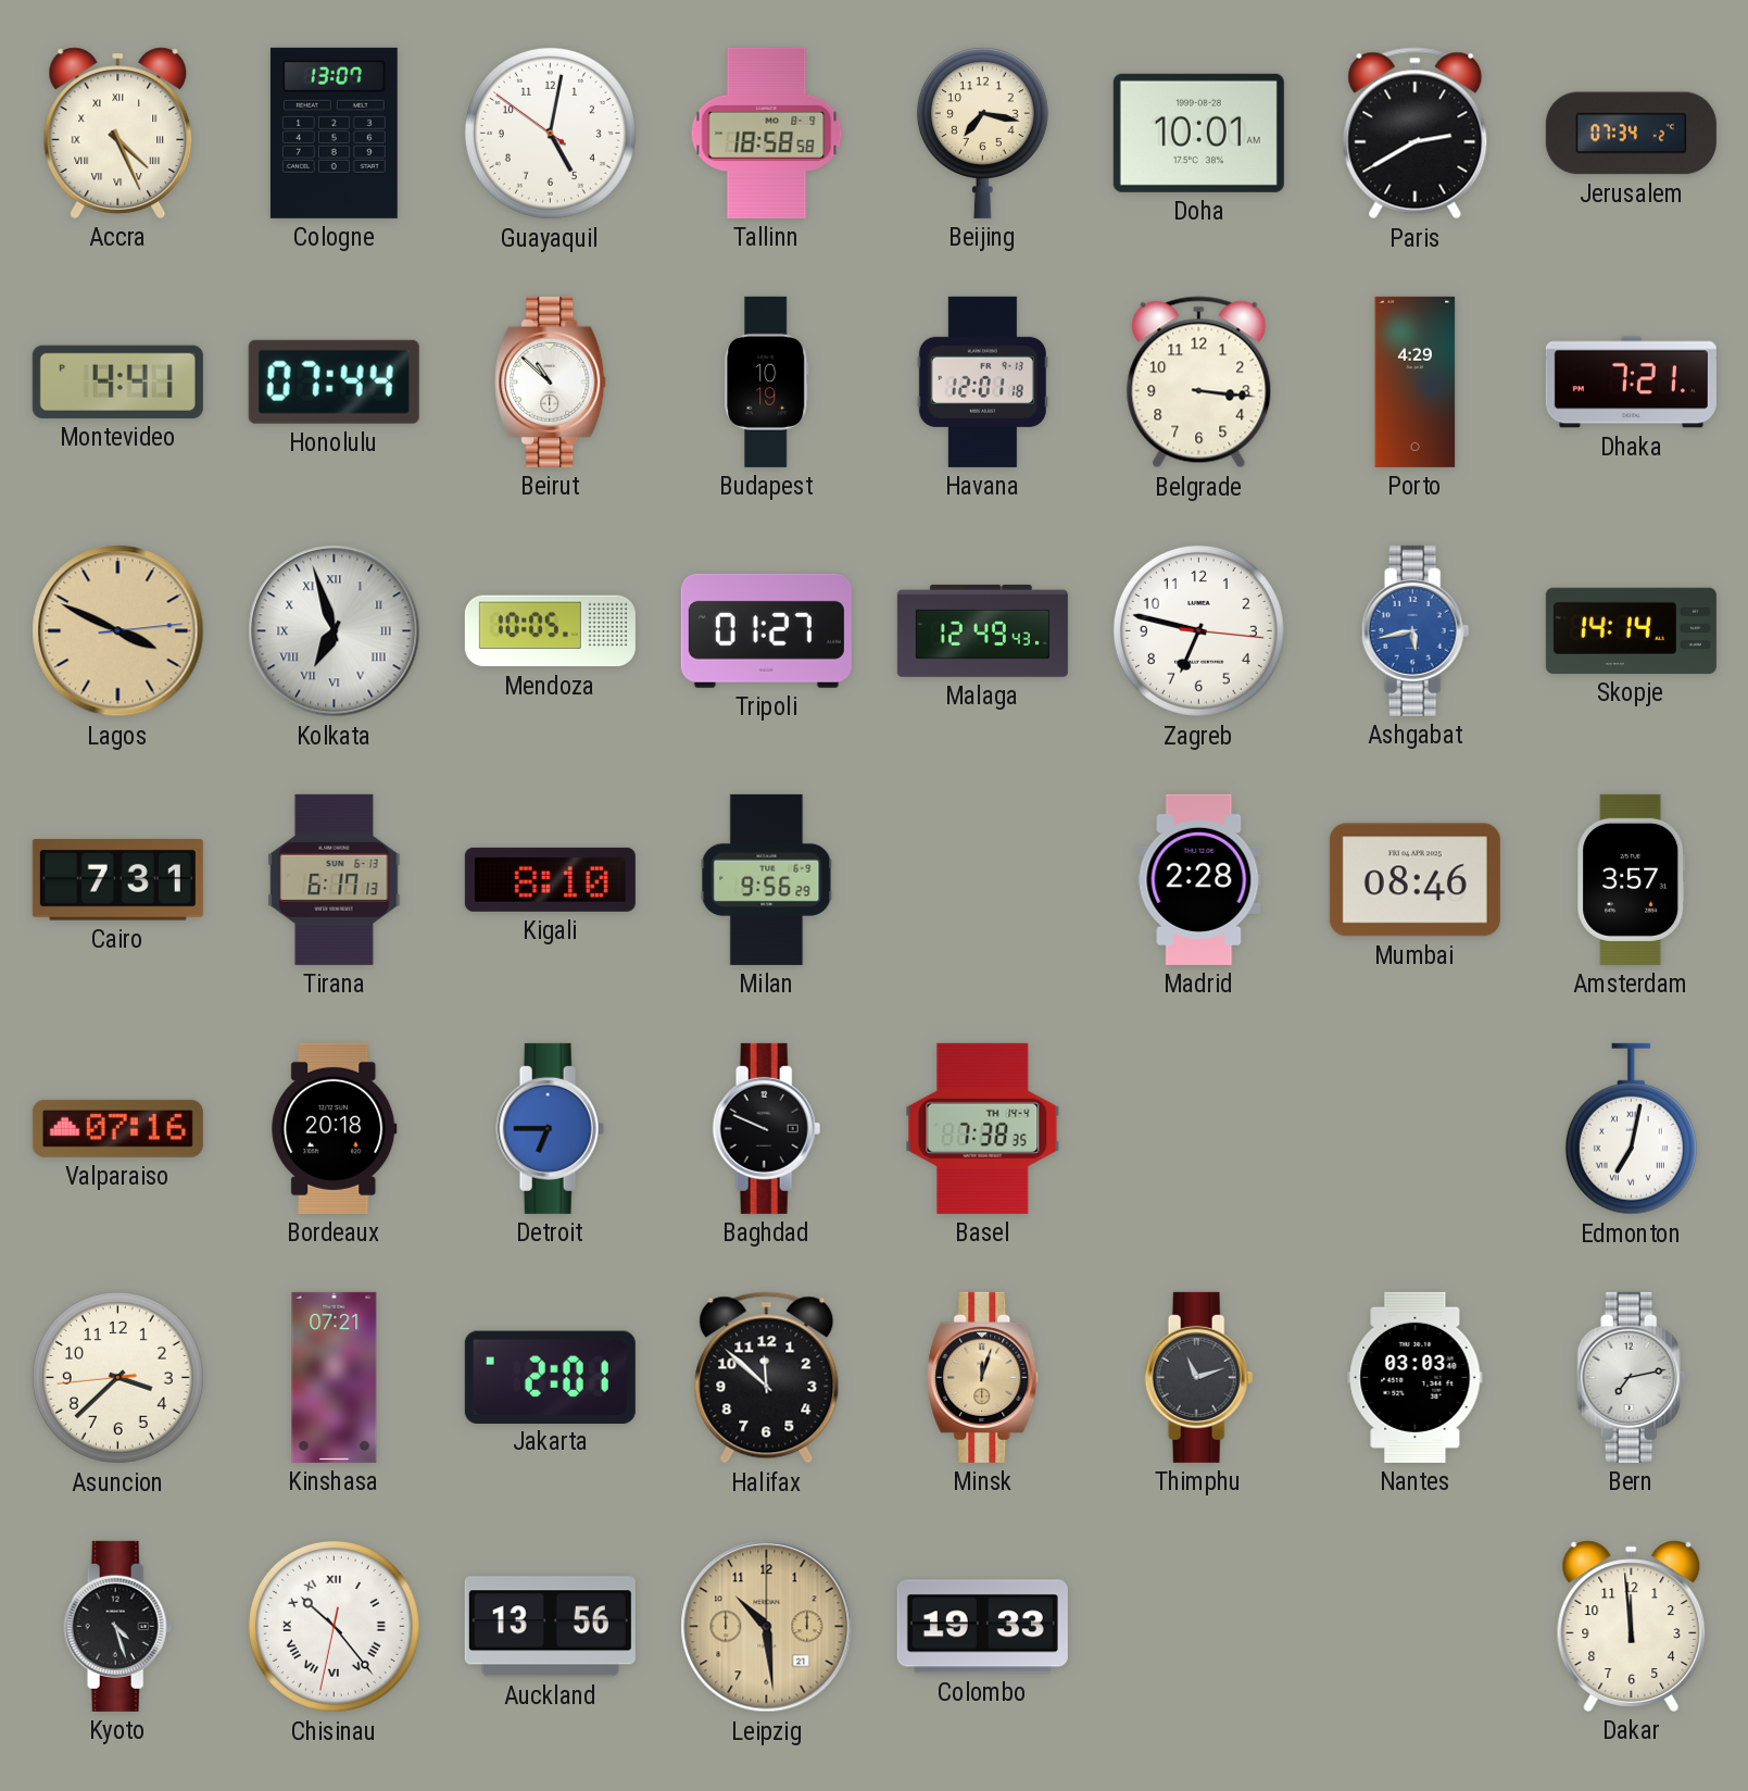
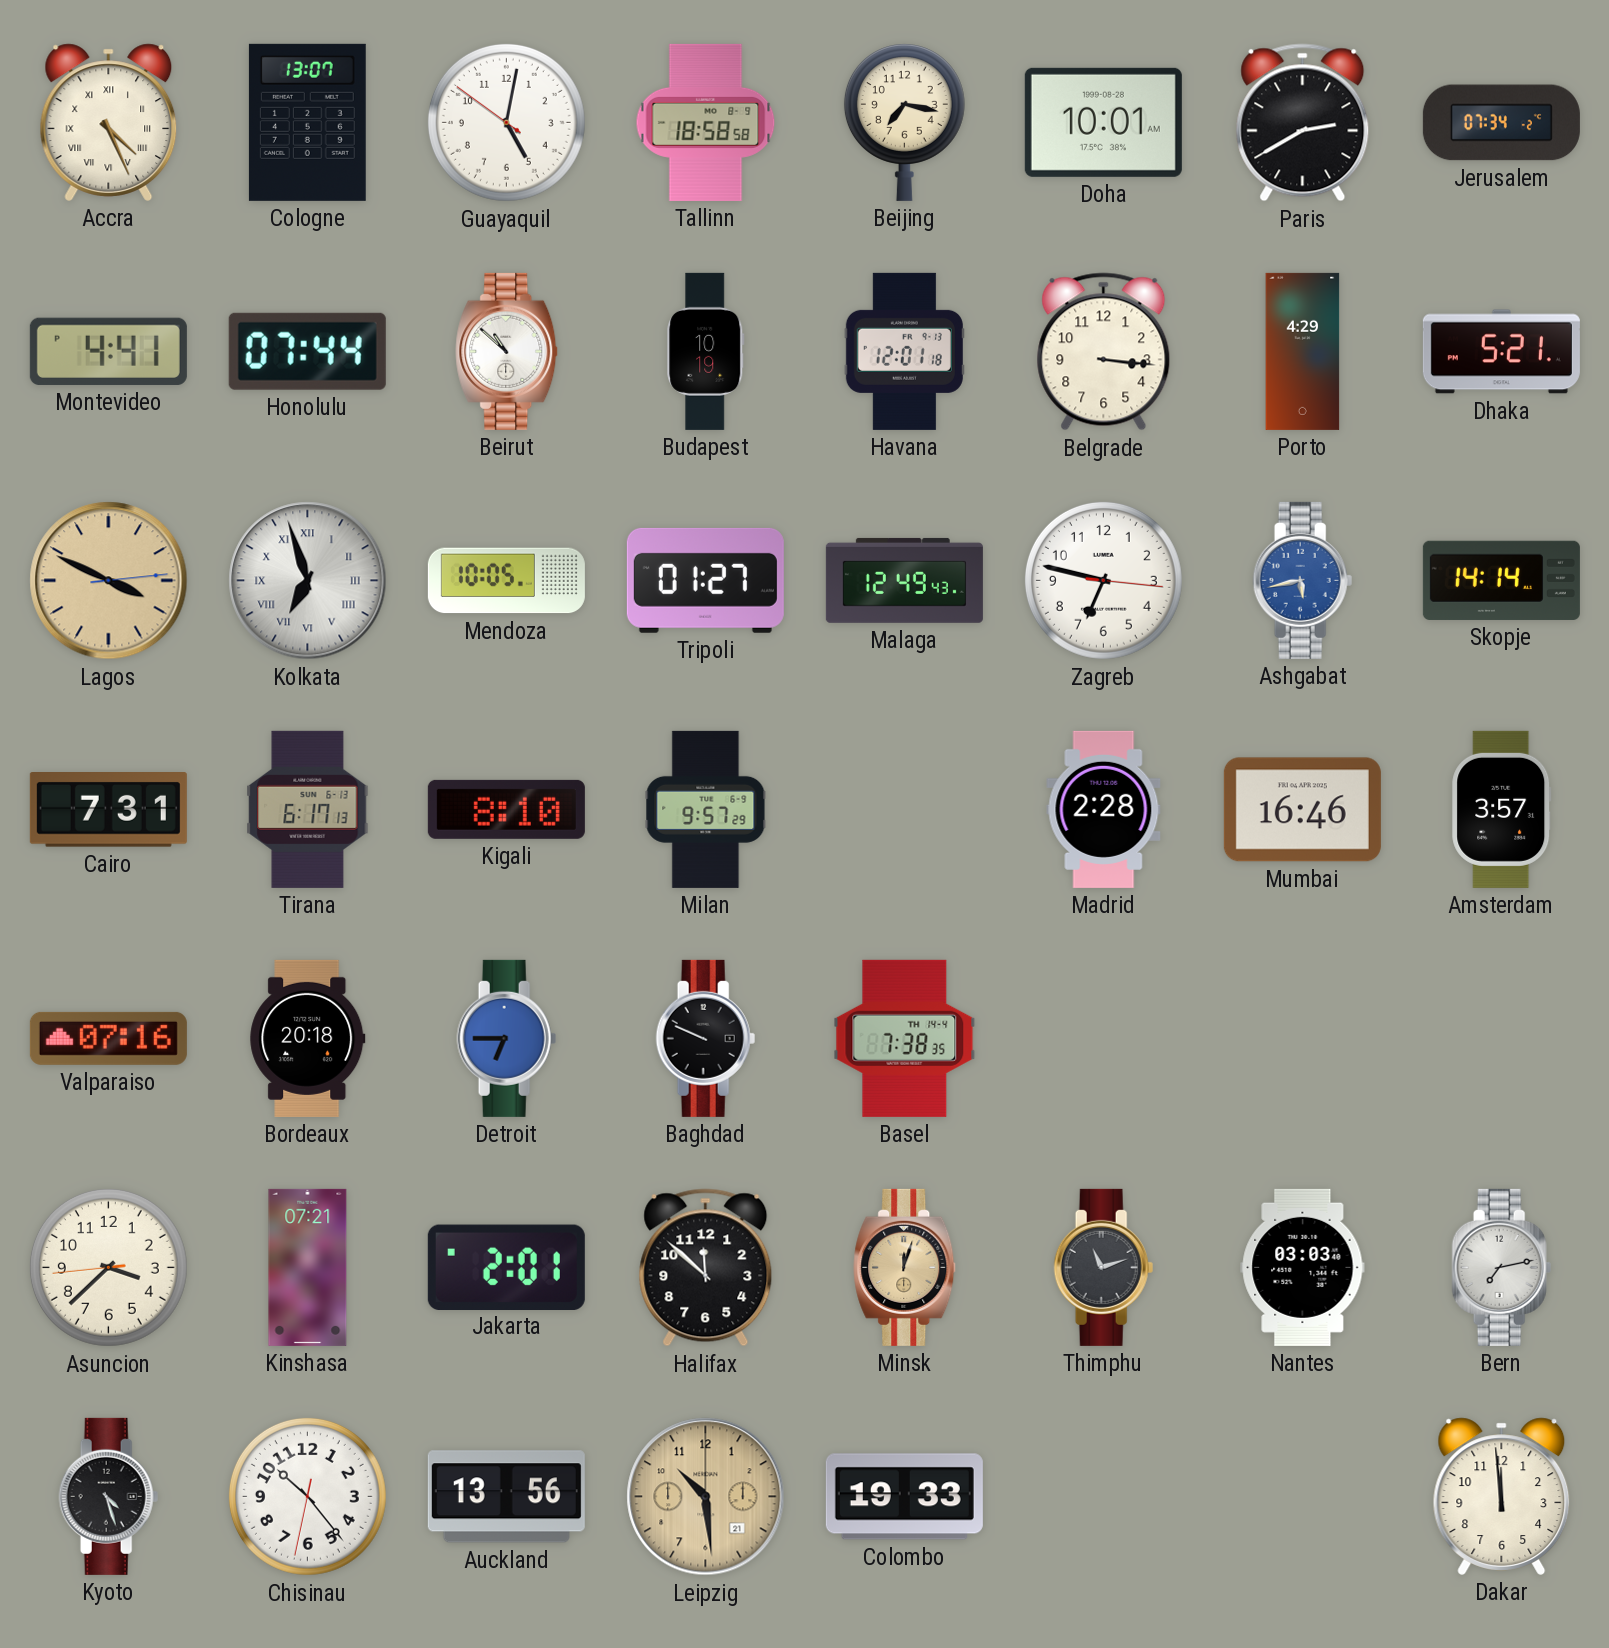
Dhaka: 7:21 -> 5:21 (1501, 352)
Milan: 9:56 -> 9:57 (706, 809)
Mumbai: 08:46 -> 16:46 (1302, 810)
Edmonton: 7:02 -> none (1631, 1129)
Chisinau numerals: Roman -> Arabic (307, 1496)
